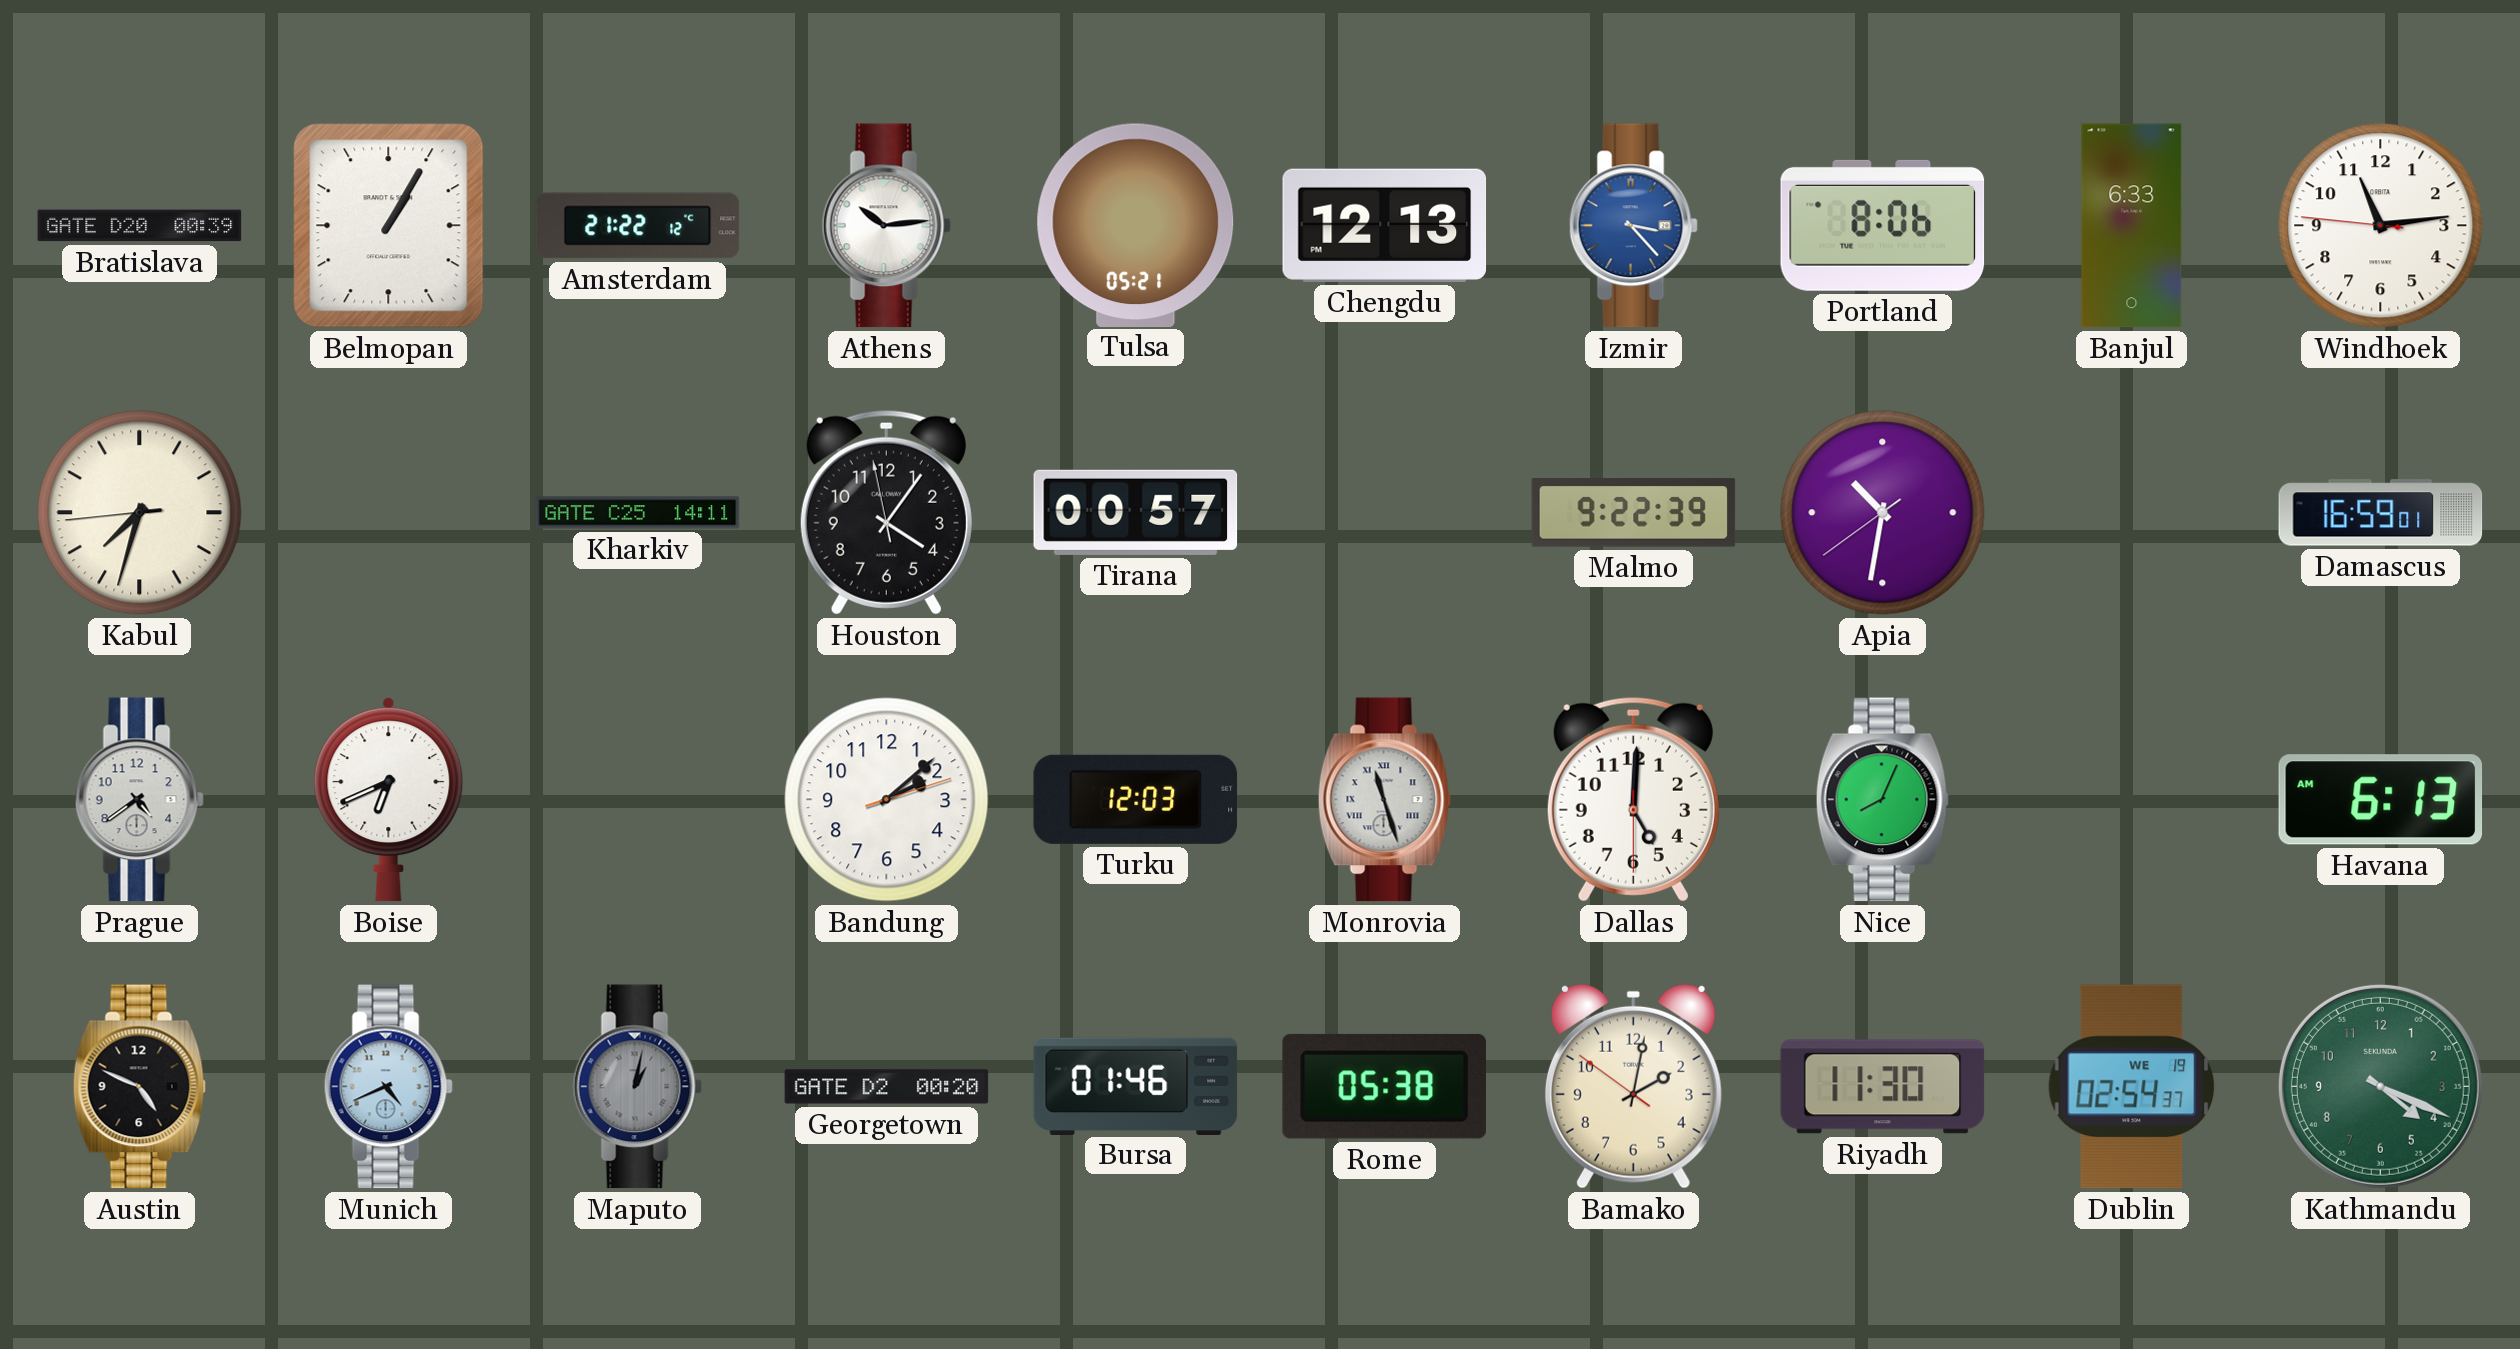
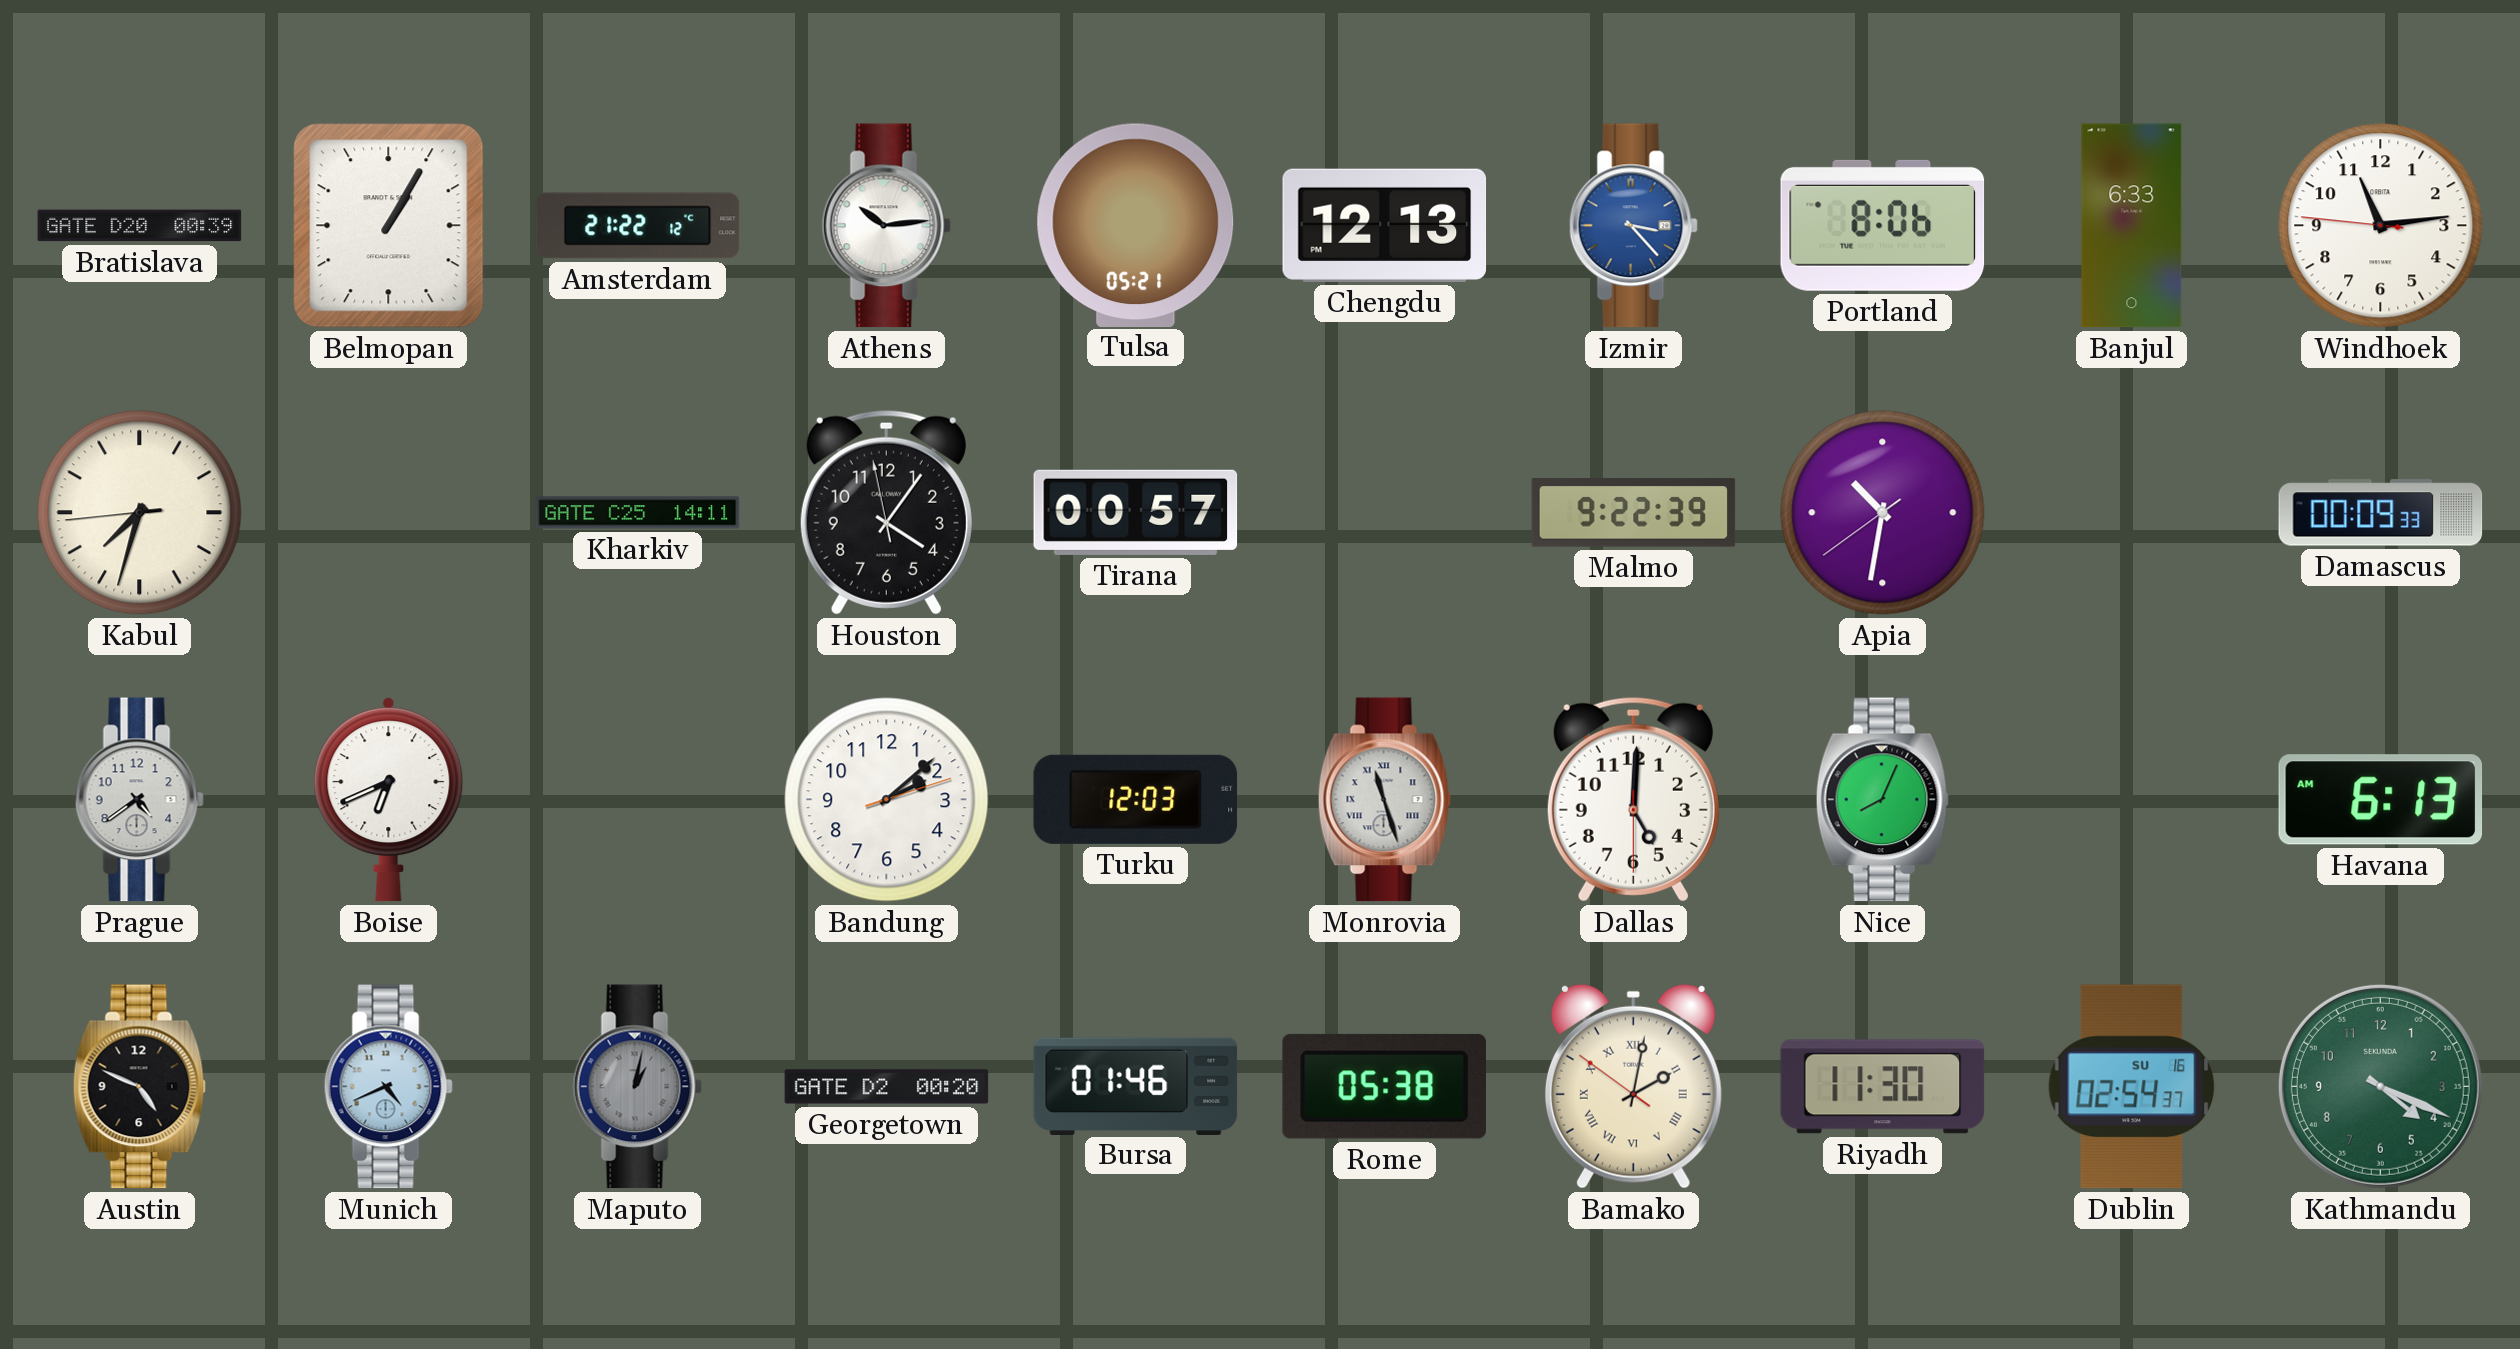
Damascus: 16:59 -> 00:09 (2381, 513)
Bamako numerals: Arabic -> Roman (1633, 1086)
Dublin date: WE 19 -> SU 16 (2132, 1087)
